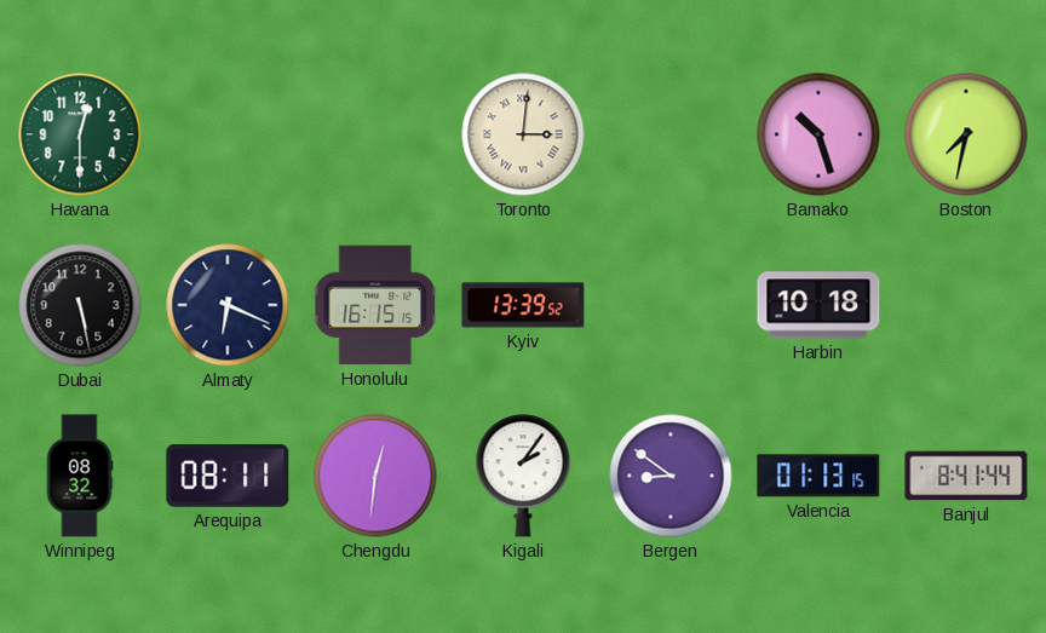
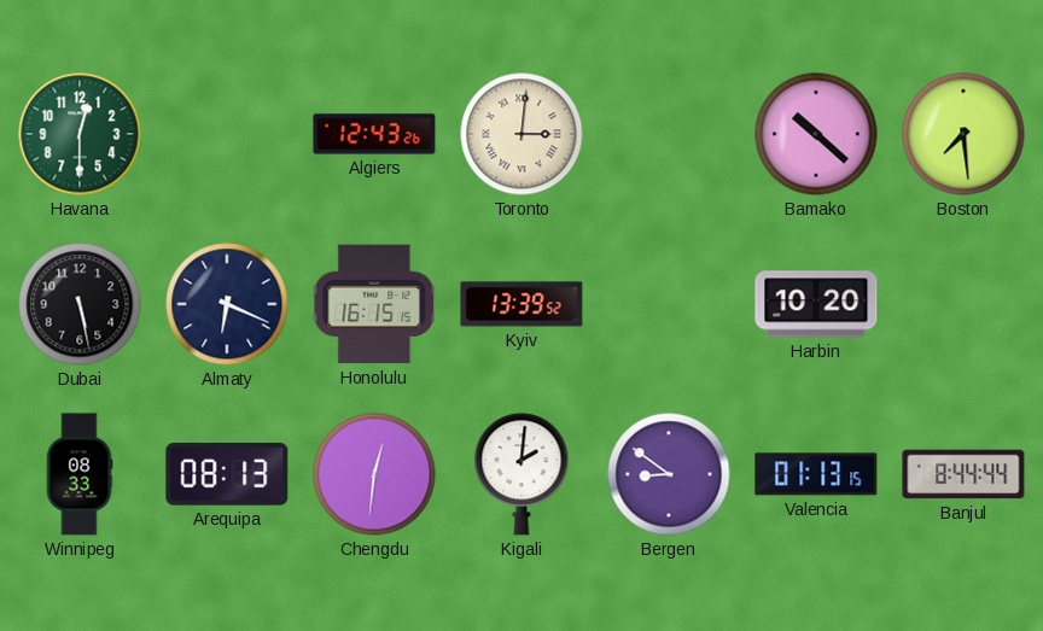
Algiers: none -> 12:43 (374, 134)
Bamako: 10:27 -> 10:22 (816, 134)
Boston: 7:32 -> 7:29 (963, 134)
Harbin: 10:18 -> 10:20 (816, 304)
Winnipeg: 08:32 -> 08:33 (80, 474)
Arequipa: 08:11 -> 08:13 (227, 474)
Kigali: 2:06 -> 2:01 (521, 474)
Banjul: 8:41 -> 8:44 (963, 474)
